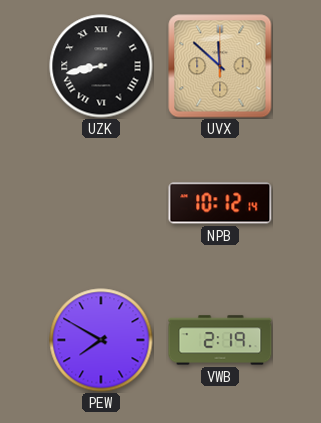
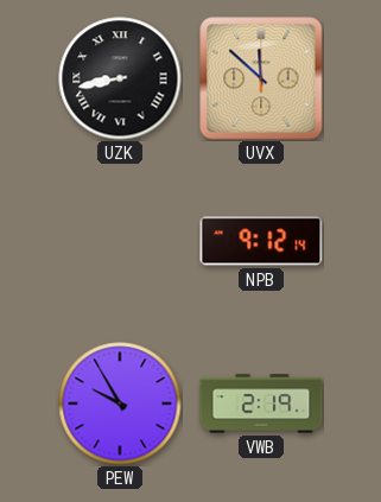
NPB: 10:12 -> 9:12 (261, 241)
PEW: 7:50 -> 9:55 (120, 403)
